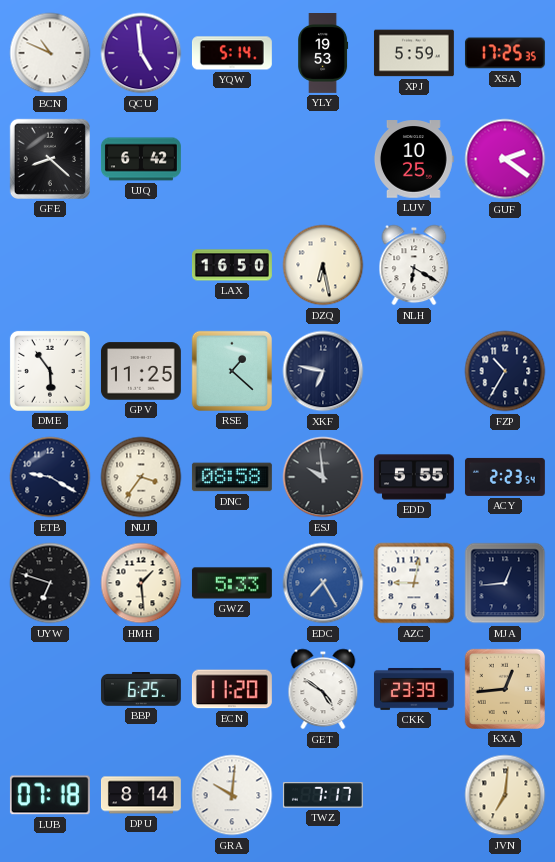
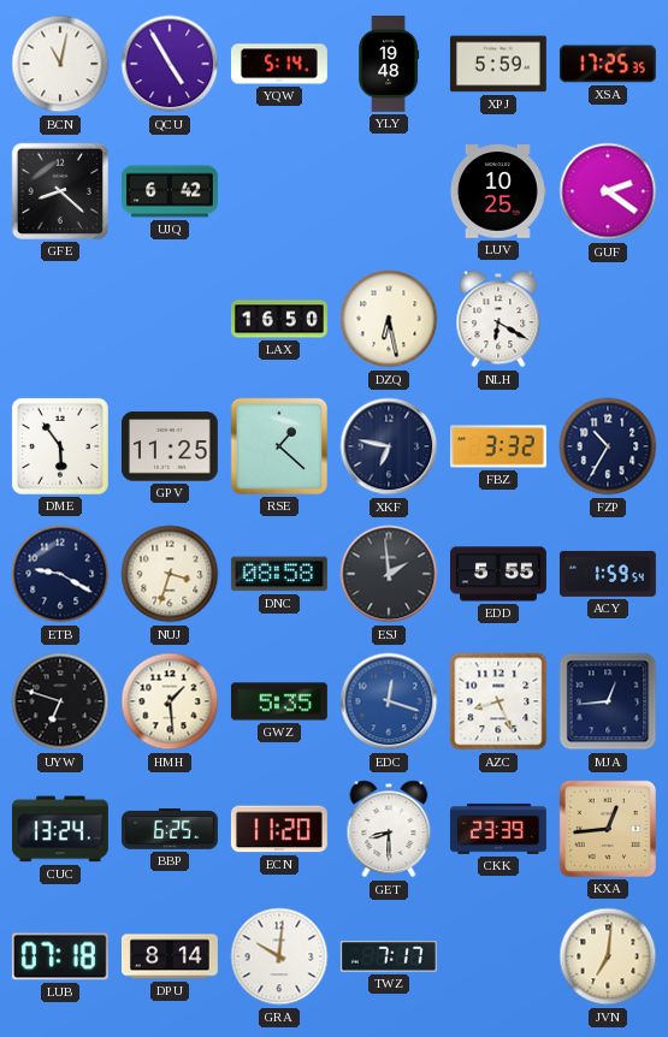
BCN: 10:49 -> 11:02 (60, 64)
QCU: 4:59 -> 4:55 (170, 64)
YLY: 19:53 -> 19:48 (389, 65)
FBZ: none -> 3:32 (498, 446)
NUJ: 3:36 -> 3:33 (170, 574)
ESJ: 9:59 -> 1:59 (389, 574)
ACY: 2:23 -> 1:59 (608, 574)
GWZ: 5:33 -> 5:35 (279, 701)
EDC: 7:25 -> 12:18 (389, 701)
AZC: 9:02 -> 8:26 (498, 701)
CUC: none -> 13:24 (60, 829)
GET: 4:51 -> 8:30 (389, 829)
